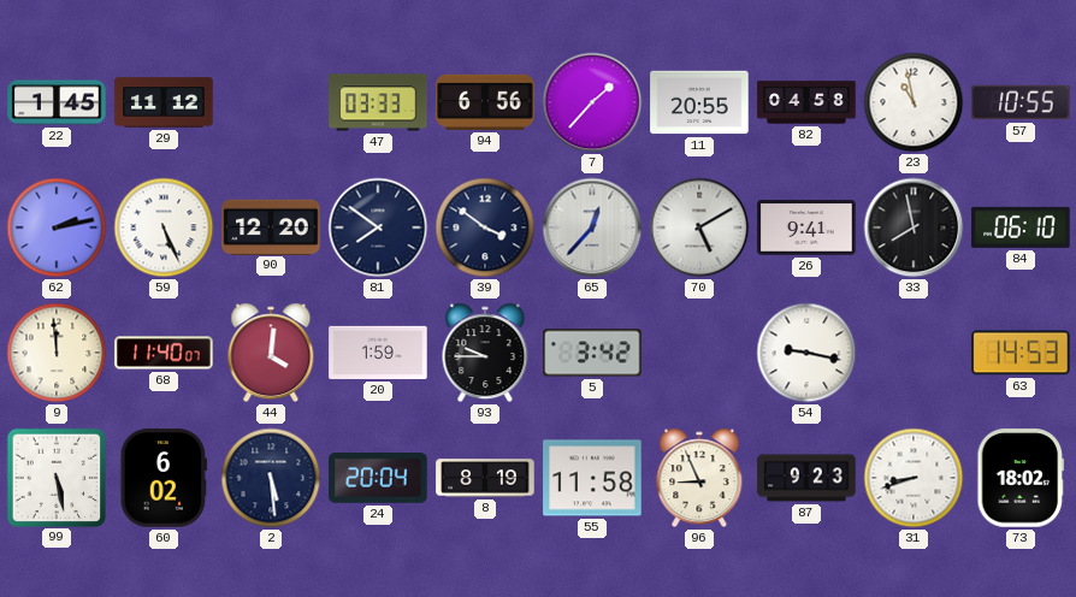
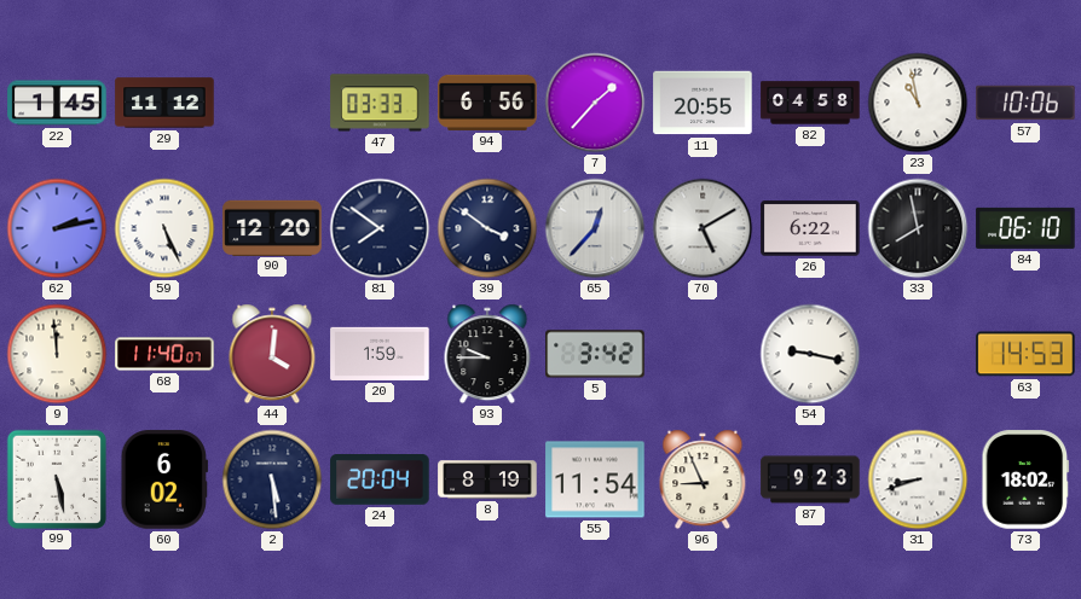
57: 10:55 -> 10:06 (1025, 103)
26: 9:41 -> 6:22 (810, 228)
55: 11:58 -> 11:54 (595, 479)
